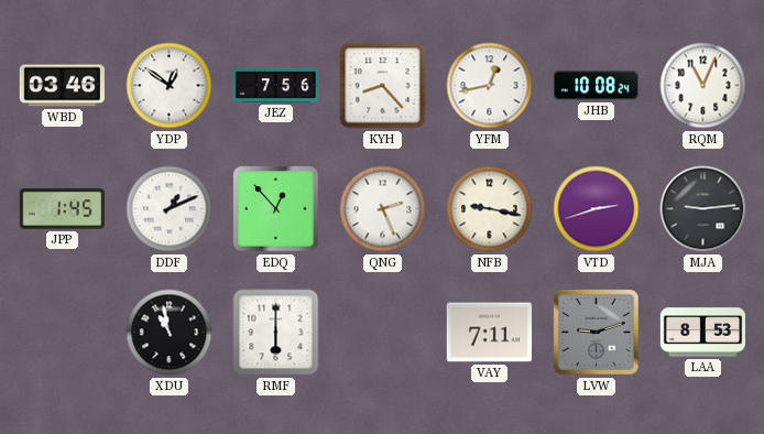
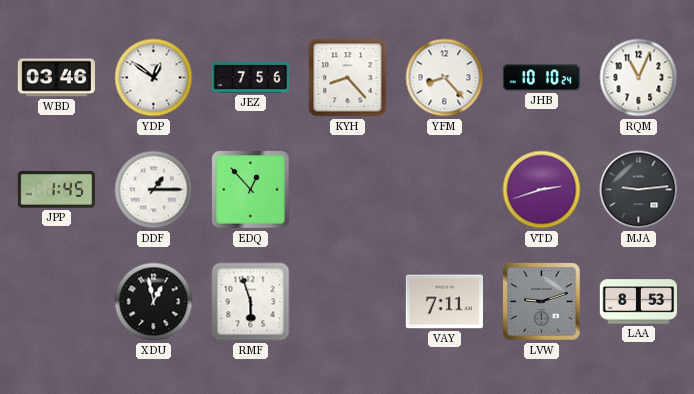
YFM: 12:43 -> 8:23 (445, 78)
JHB: 10:08 -> 10:10 (541, 78)
DDF: 1:11 -> 1:15 (154, 190)
QNG: 2:26 -> none (383, 209)
NFB: 9:17 -> none (490, 209)
XDU: 10:58 -> 12:58 (154, 302)
RMF: 6:00 -> 5:57 (251, 302)
